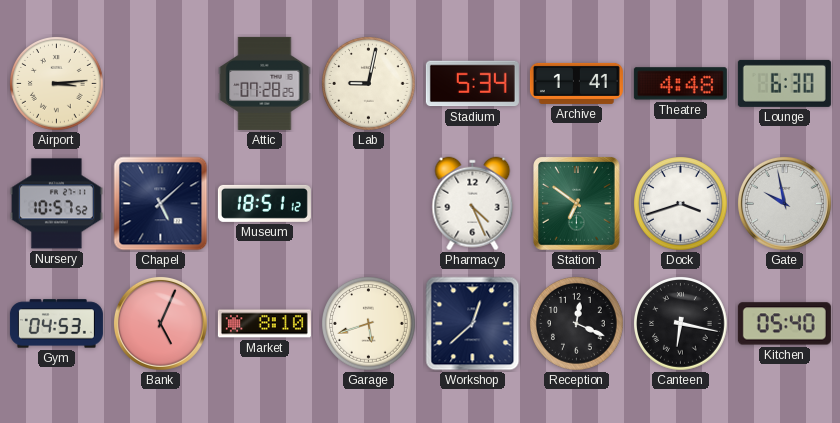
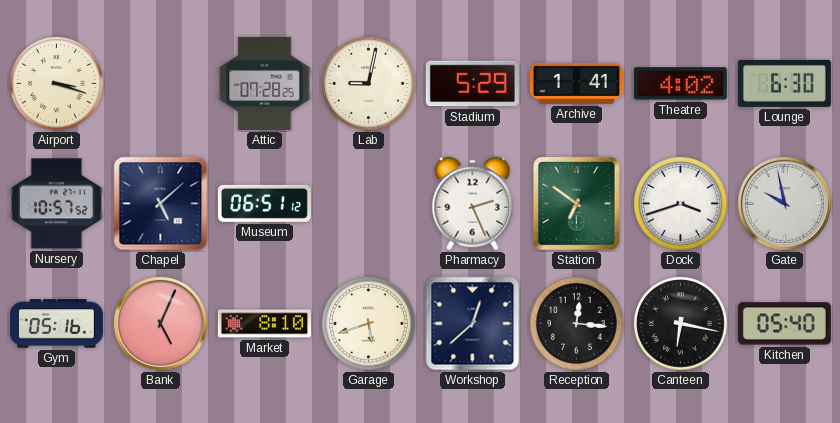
Airport: 3:14 -> 3:18 (57, 84)
Stadium: 5:34 -> 5:29 (472, 84)
Theatre: 4:48 -> 4:02 (680, 84)
Museum: 18:51 -> 06:51 (264, 203)
Pharmacy: 4:26 -> 2:26 (473, 204)
Gym: 04:53 -> 05:16 (56, 324)
Reception: 12:19 -> 12:16 (577, 324)
